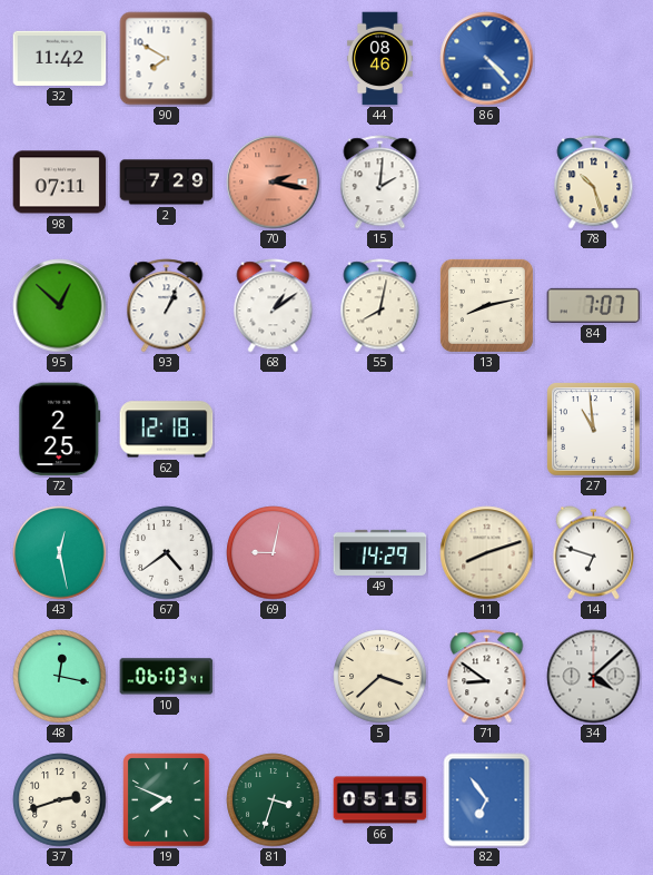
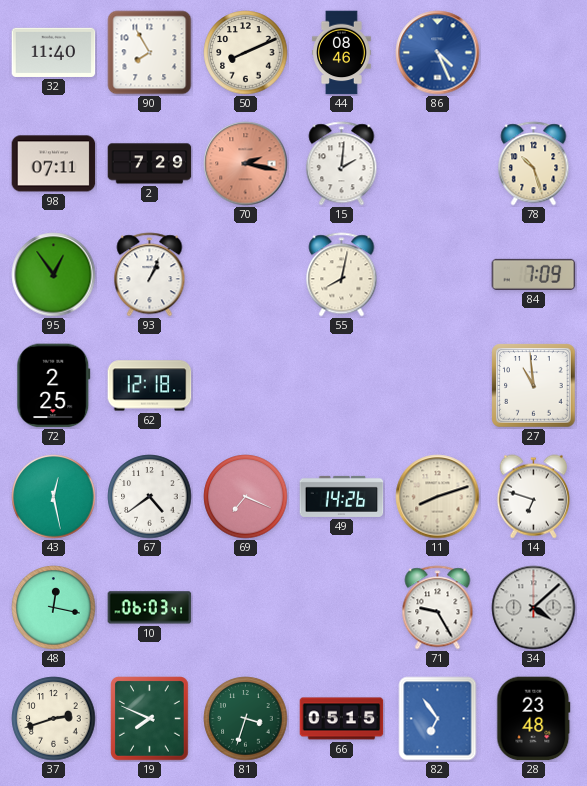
32: 11:42 -> 11:40 (54, 52)
90: 7:50 -> 7:55 (150, 53)
50: none -> 8:11 (246, 53)
86: 4:23 -> 4:26 (438, 53)
95: 12:52 -> 12:54 (54, 275)
68: 1:09 -> none (274, 306)
13: 8:13 -> none (486, 305)
84: 7:07 -> 7:09 (534, 274)
69: 9:02 -> 7:19 (246, 497)
49: 14:29 -> 14:26 (342, 496)
5: 3:38 -> none (380, 677)
71: 8:51 -> 9:25 (438, 608)
28: none -> 23:48 (534, 719)
